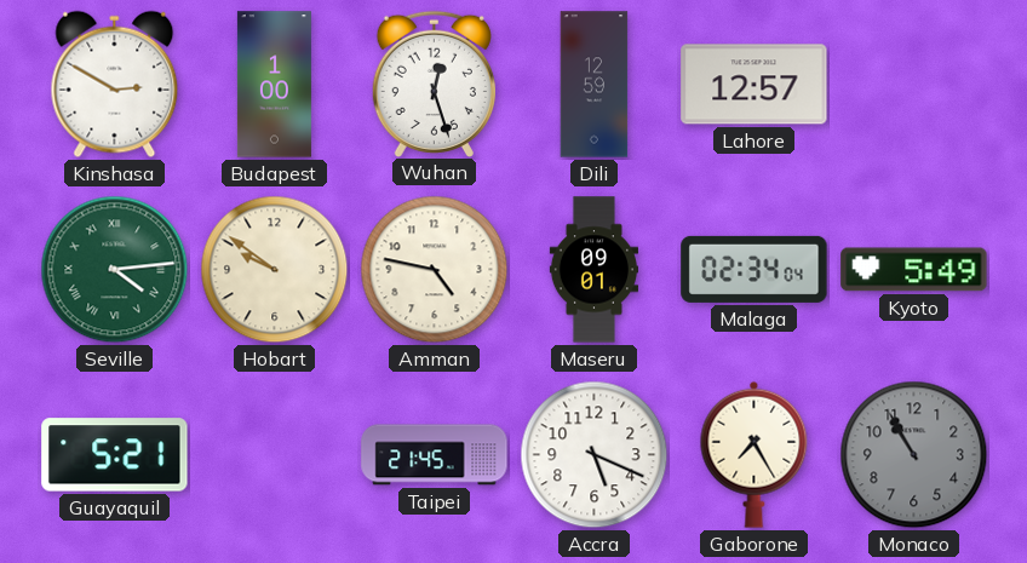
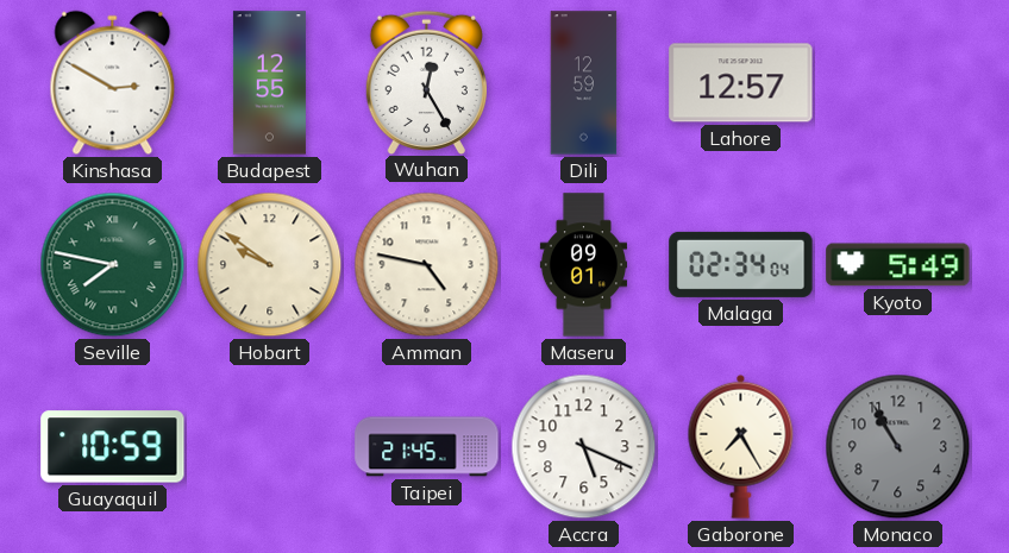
Budapest: 1:00 -> 12:55 (269, 83)
Wuhan: 12:27 -> 12:25 (426, 82)
Seville: 4:14 -> 7:47 (113, 265)
Guayaquil: 5:21 -> 10:59 (113, 447)
